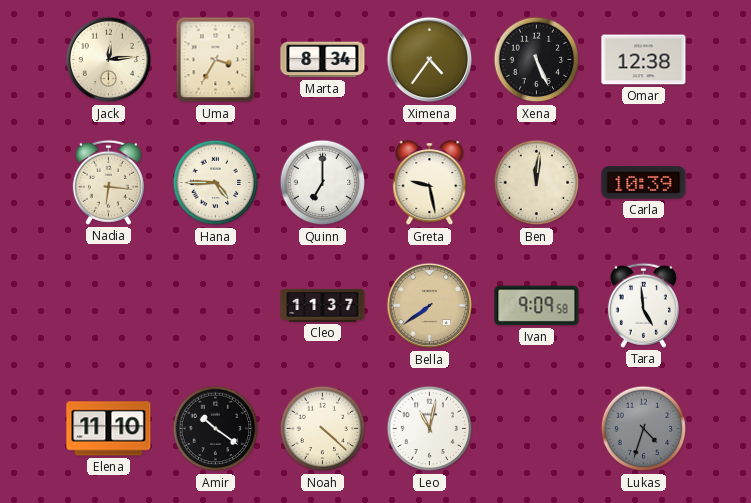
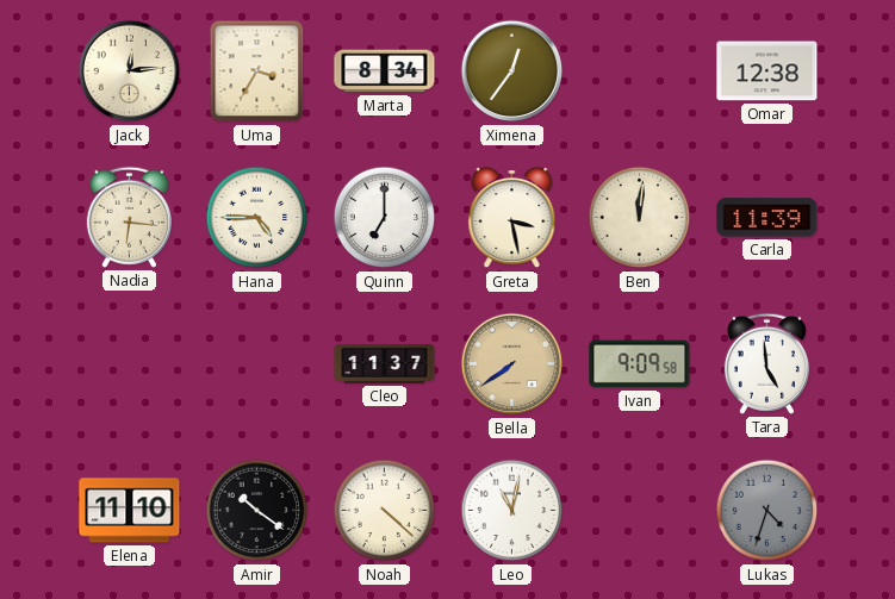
Ximena: 4:36 -> 12:36 (512, 71)
Xena: 5:26 -> none (537, 60)
Greta: 9:28 -> 3:28 (512, 219)
Carla: 10:39 -> 11:39 (767, 218)
